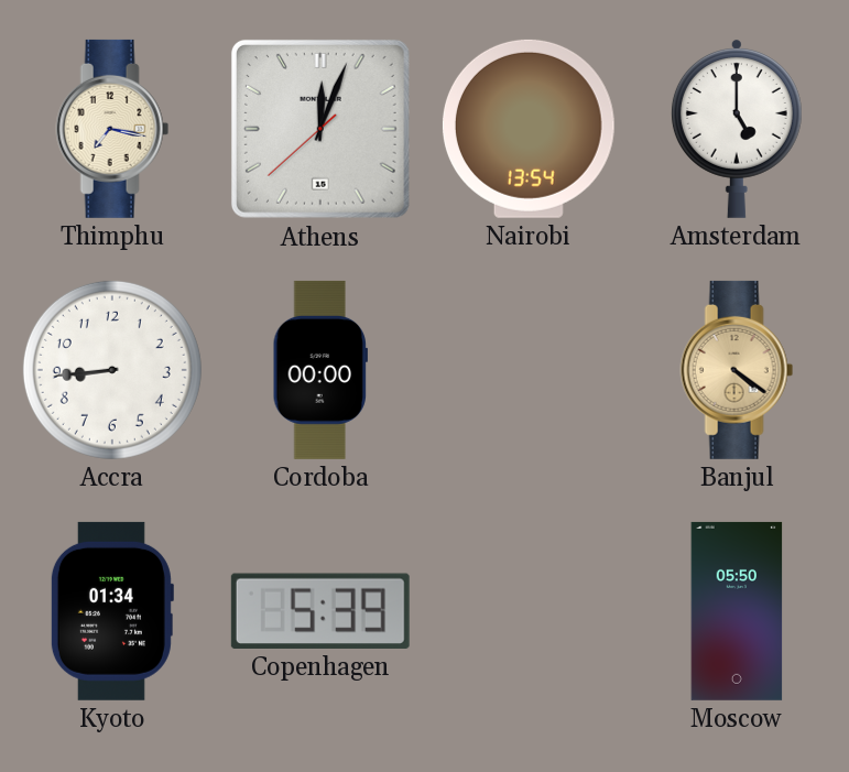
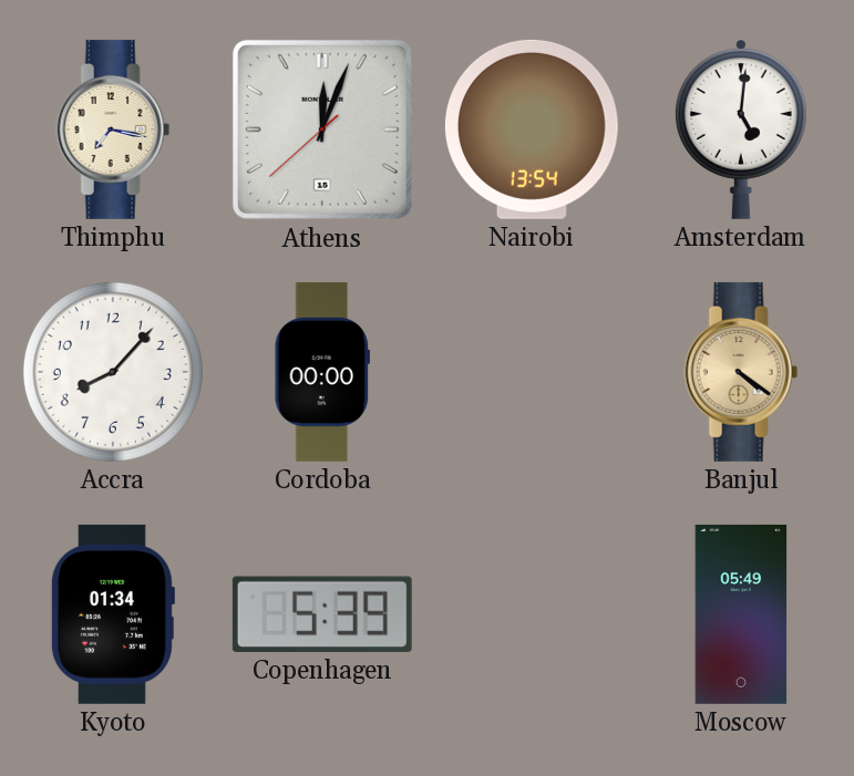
Amsterdam: 5:00 -> 5:01 (741, 130)
Accra: 8:44 -> 8:07 (113, 372)
Moscow: 05:50 -> 05:49 (741, 614)
